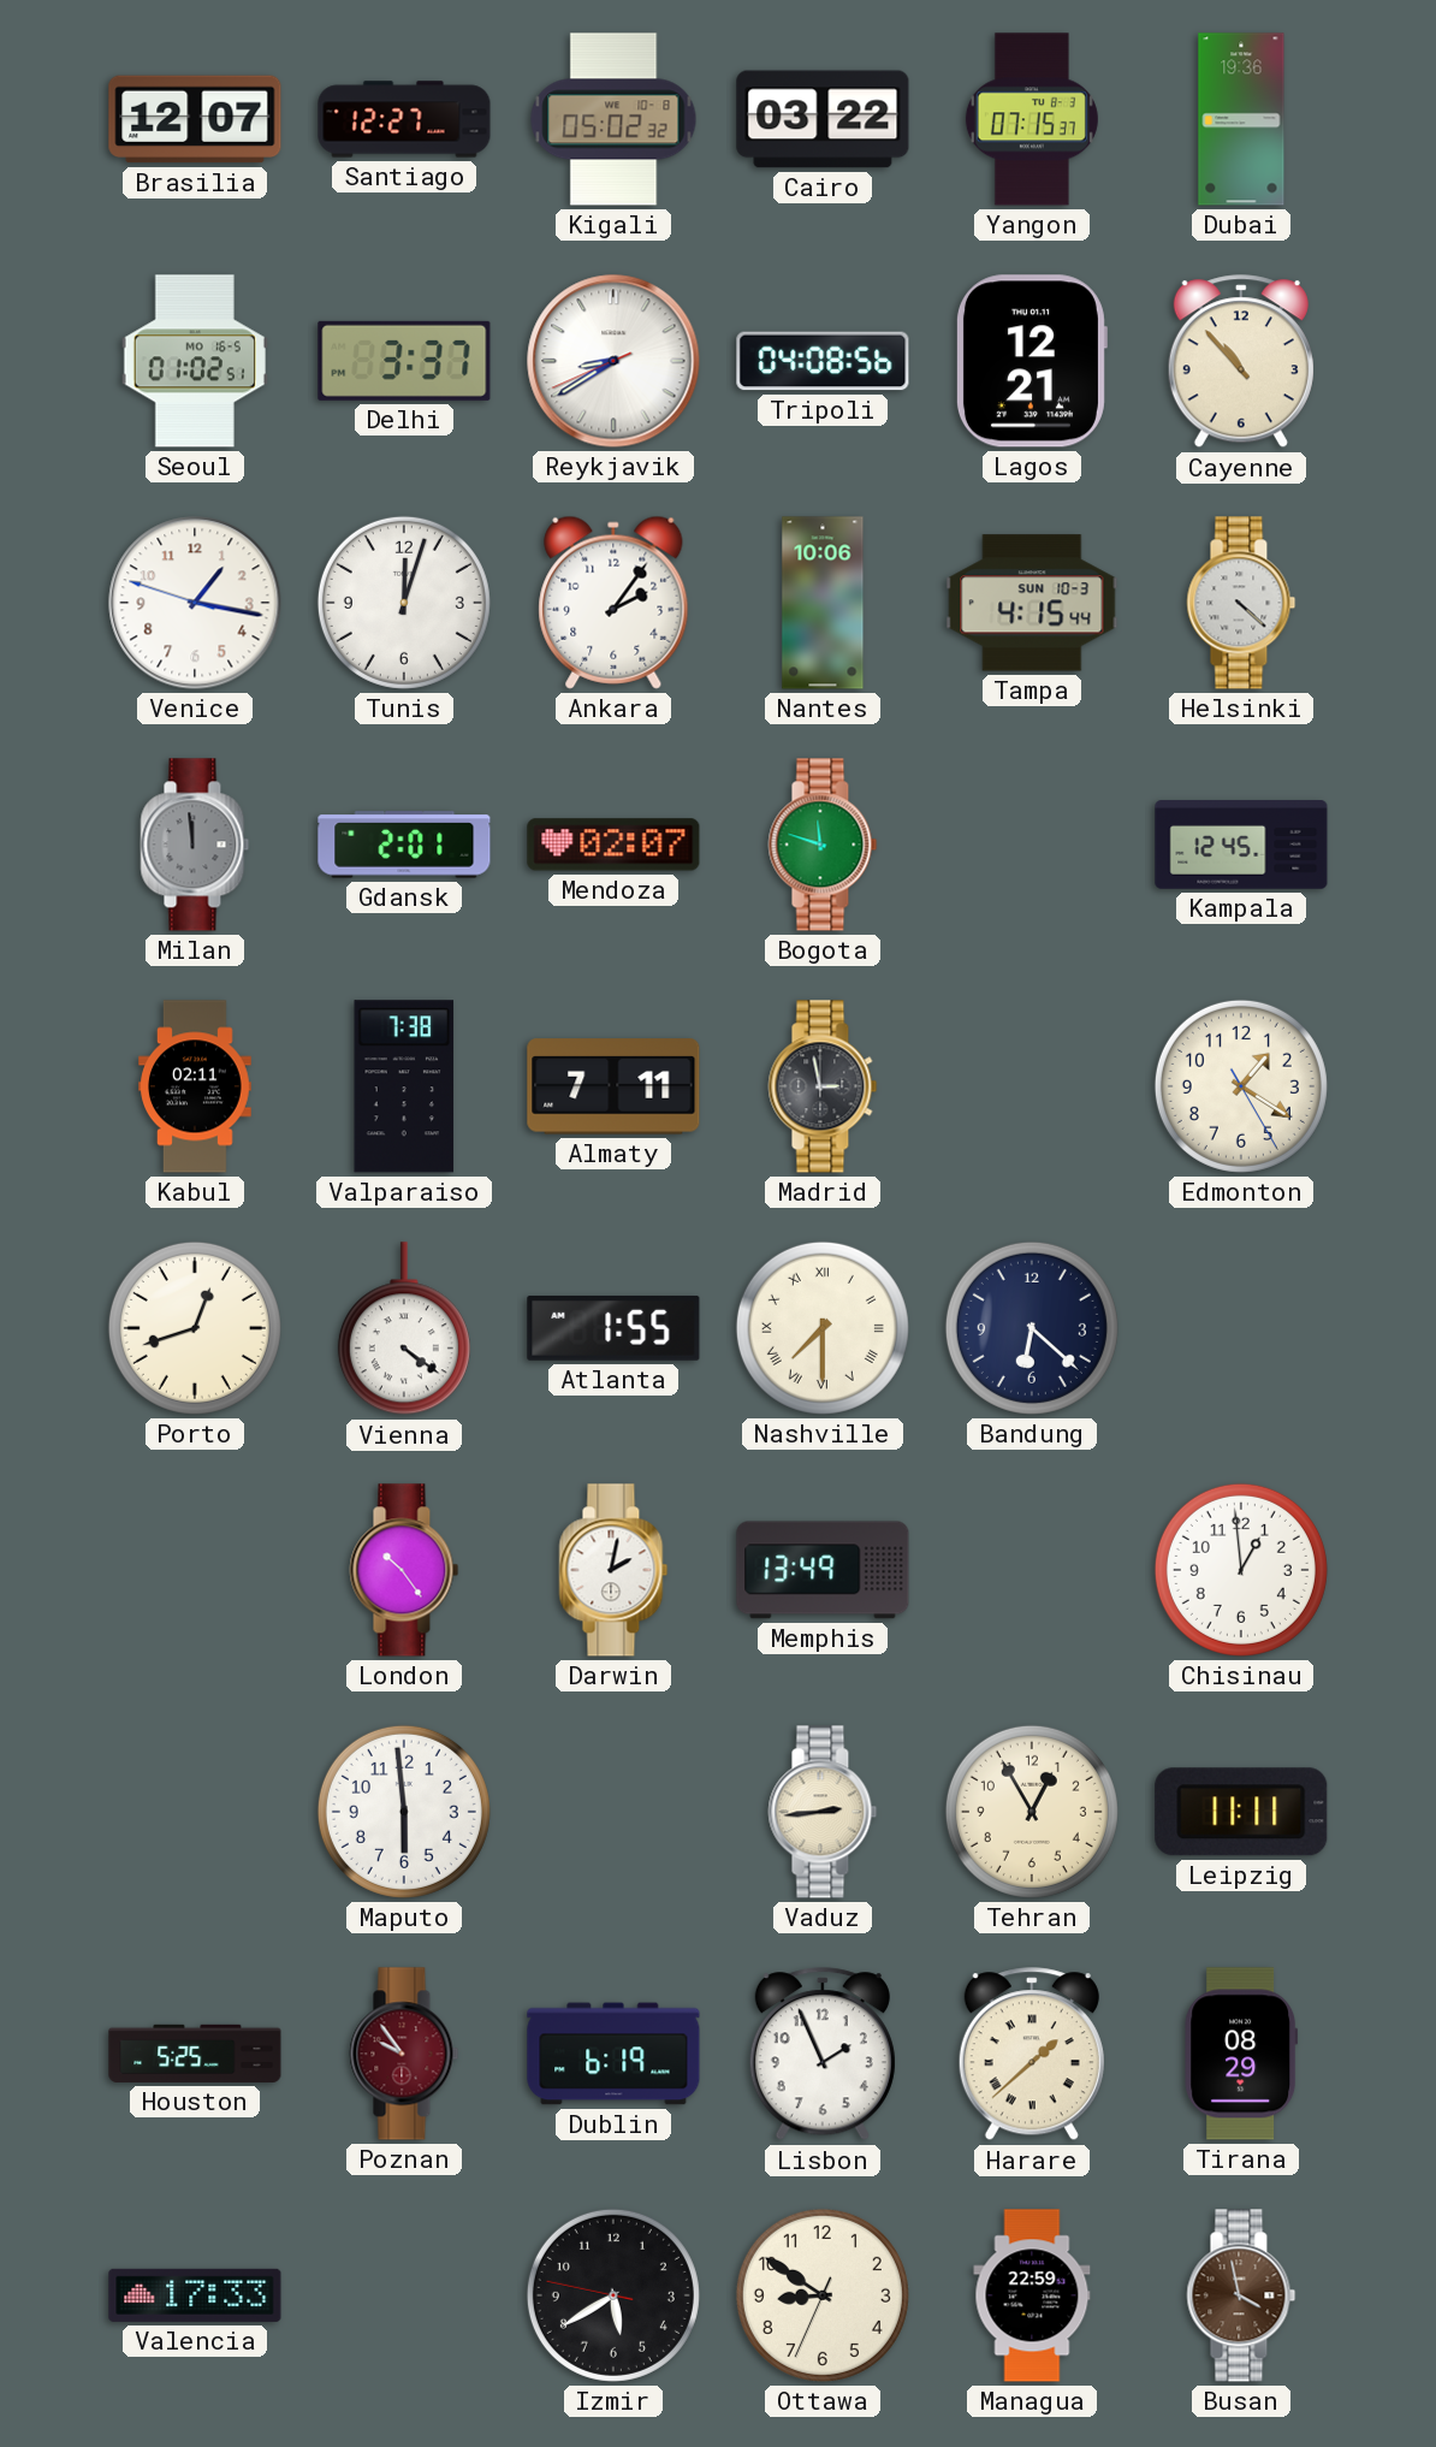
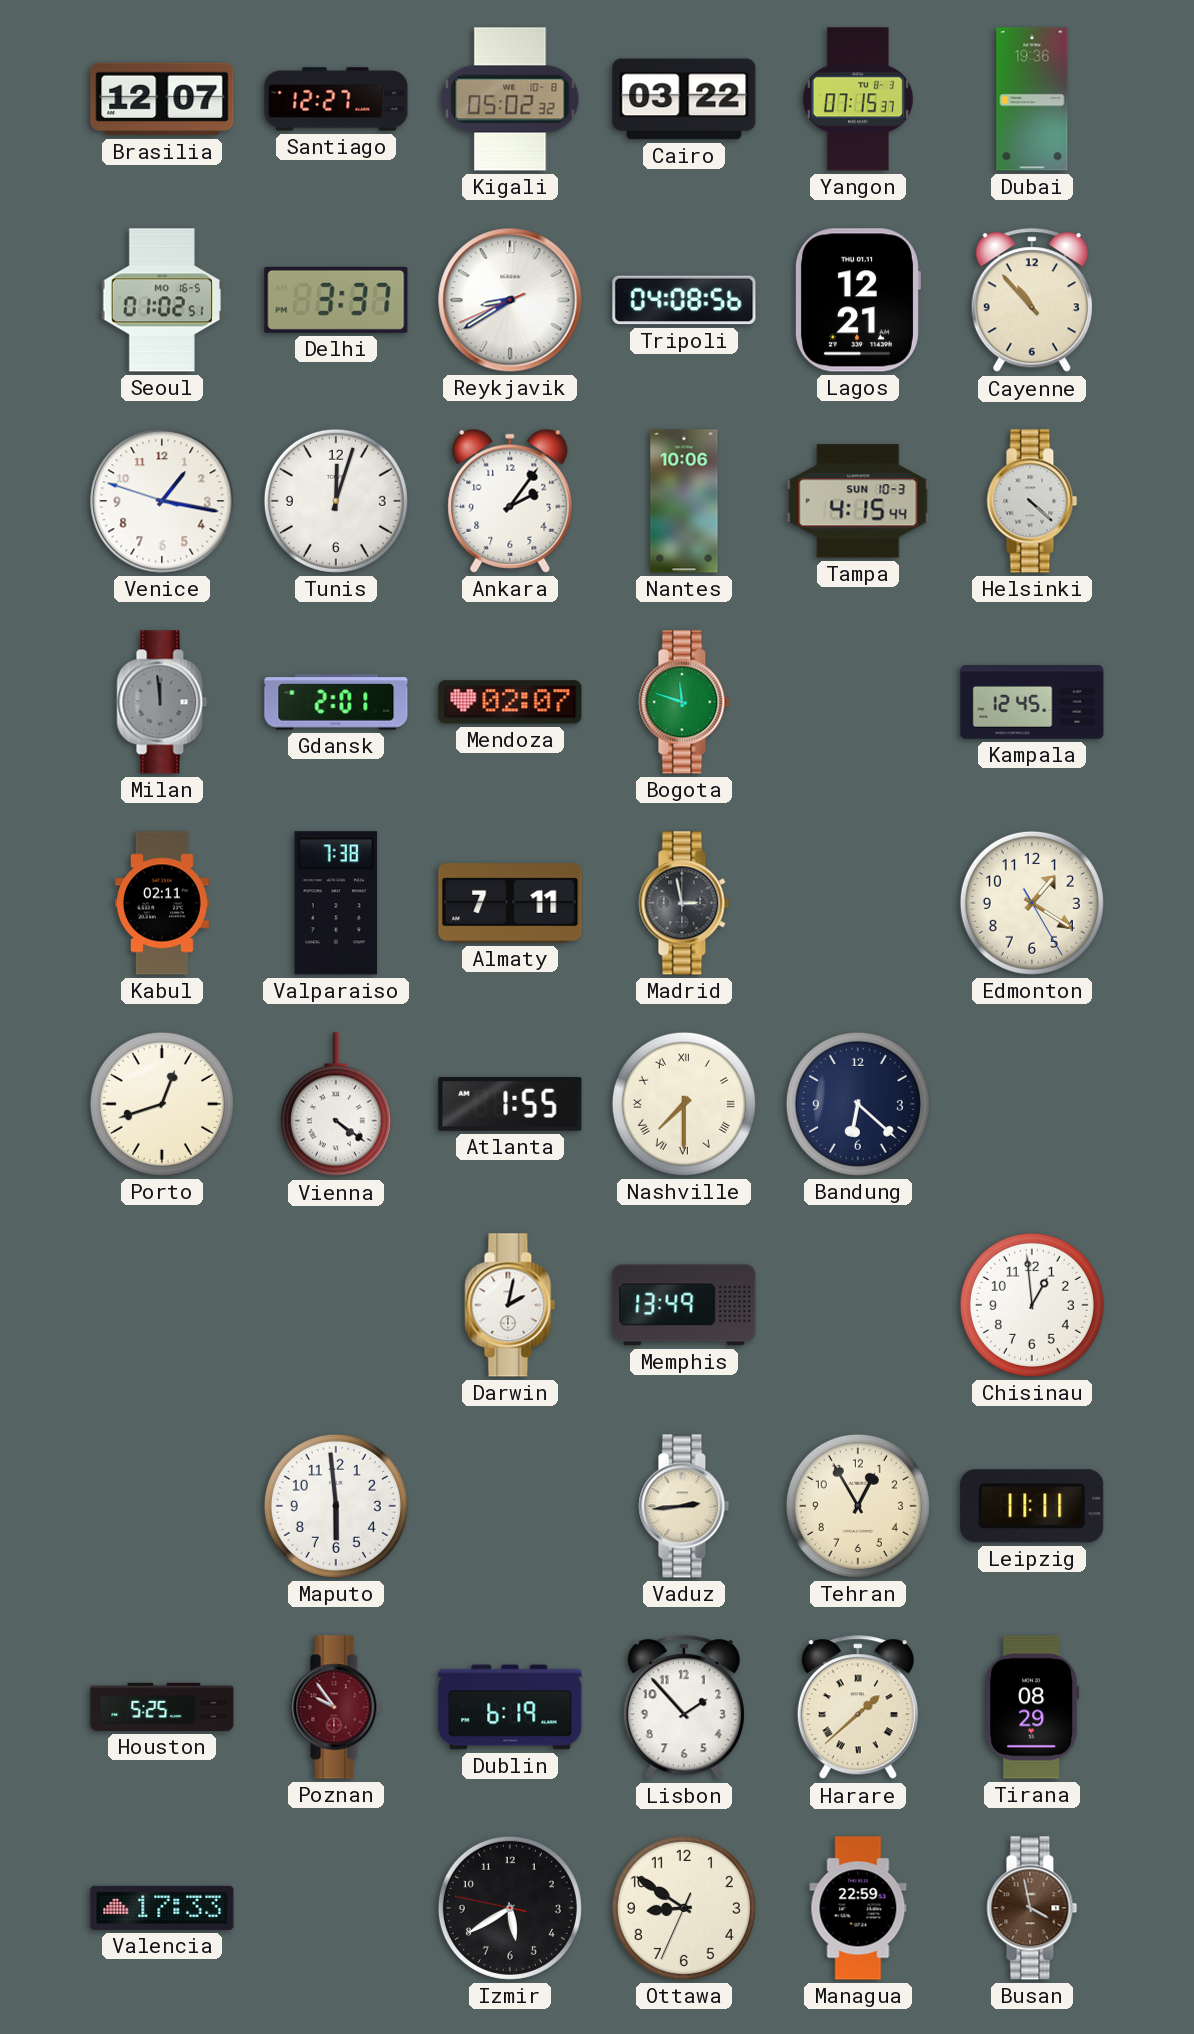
London: 10:24 -> none (404, 1570)
Lisbon: 1:56 -> 1:53 (684, 1708)
